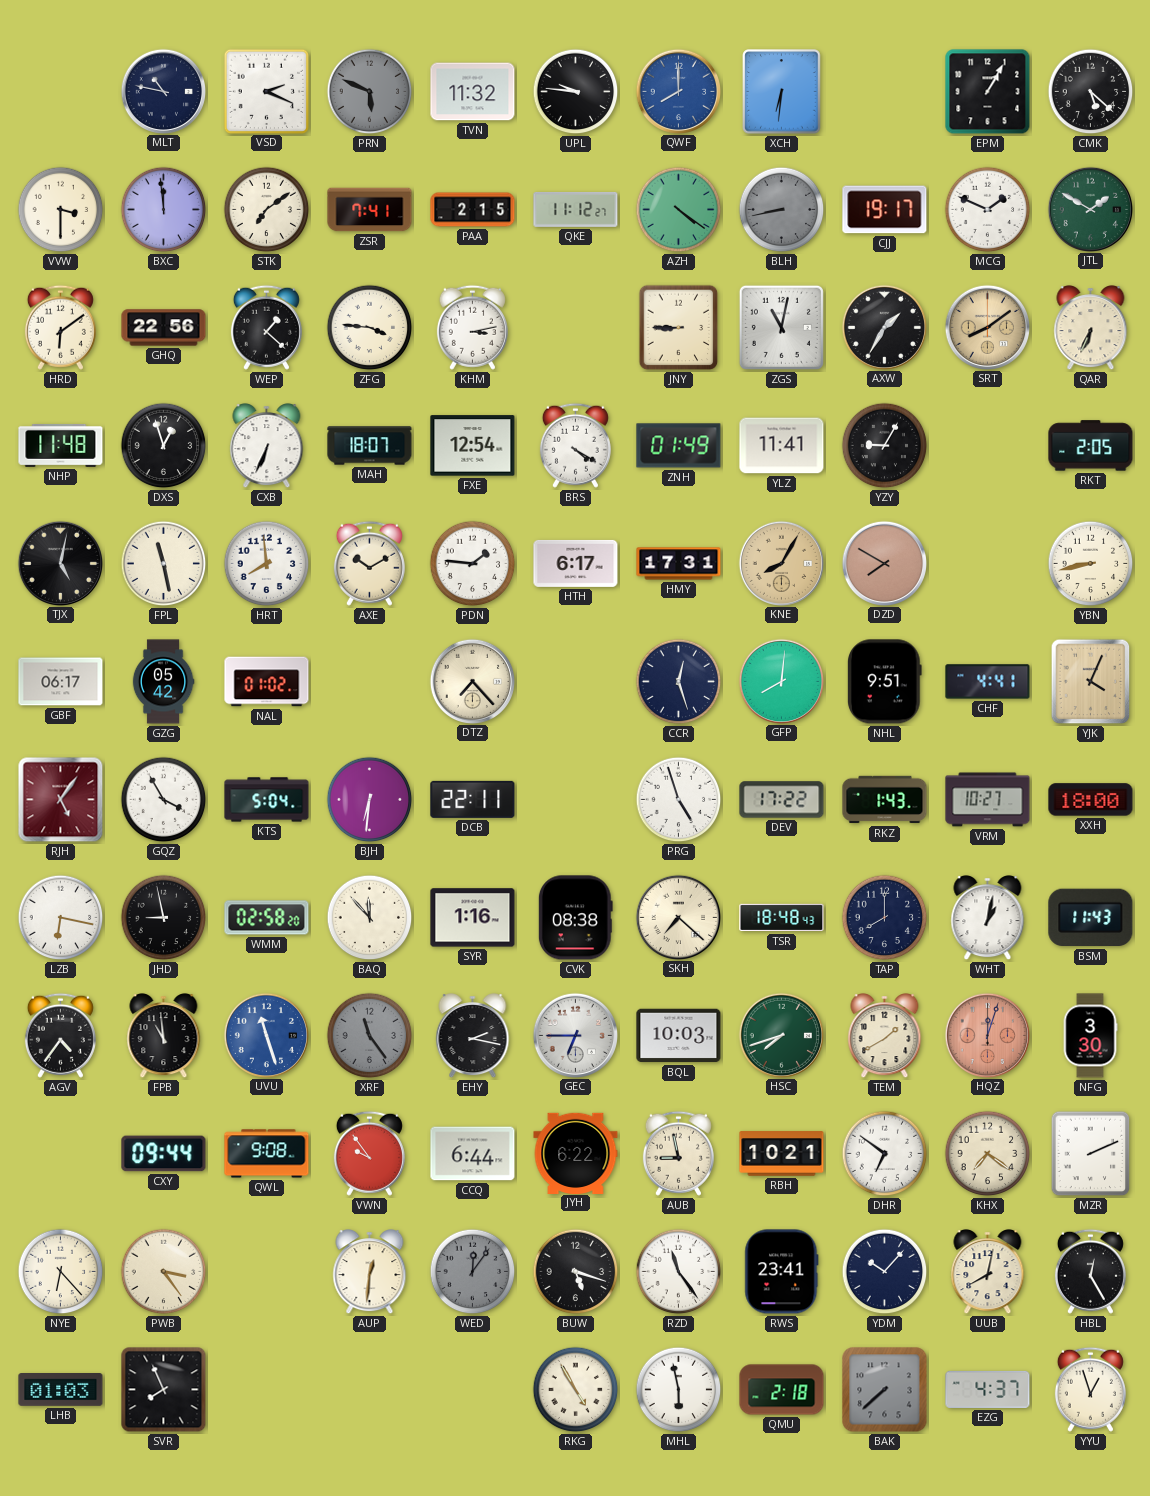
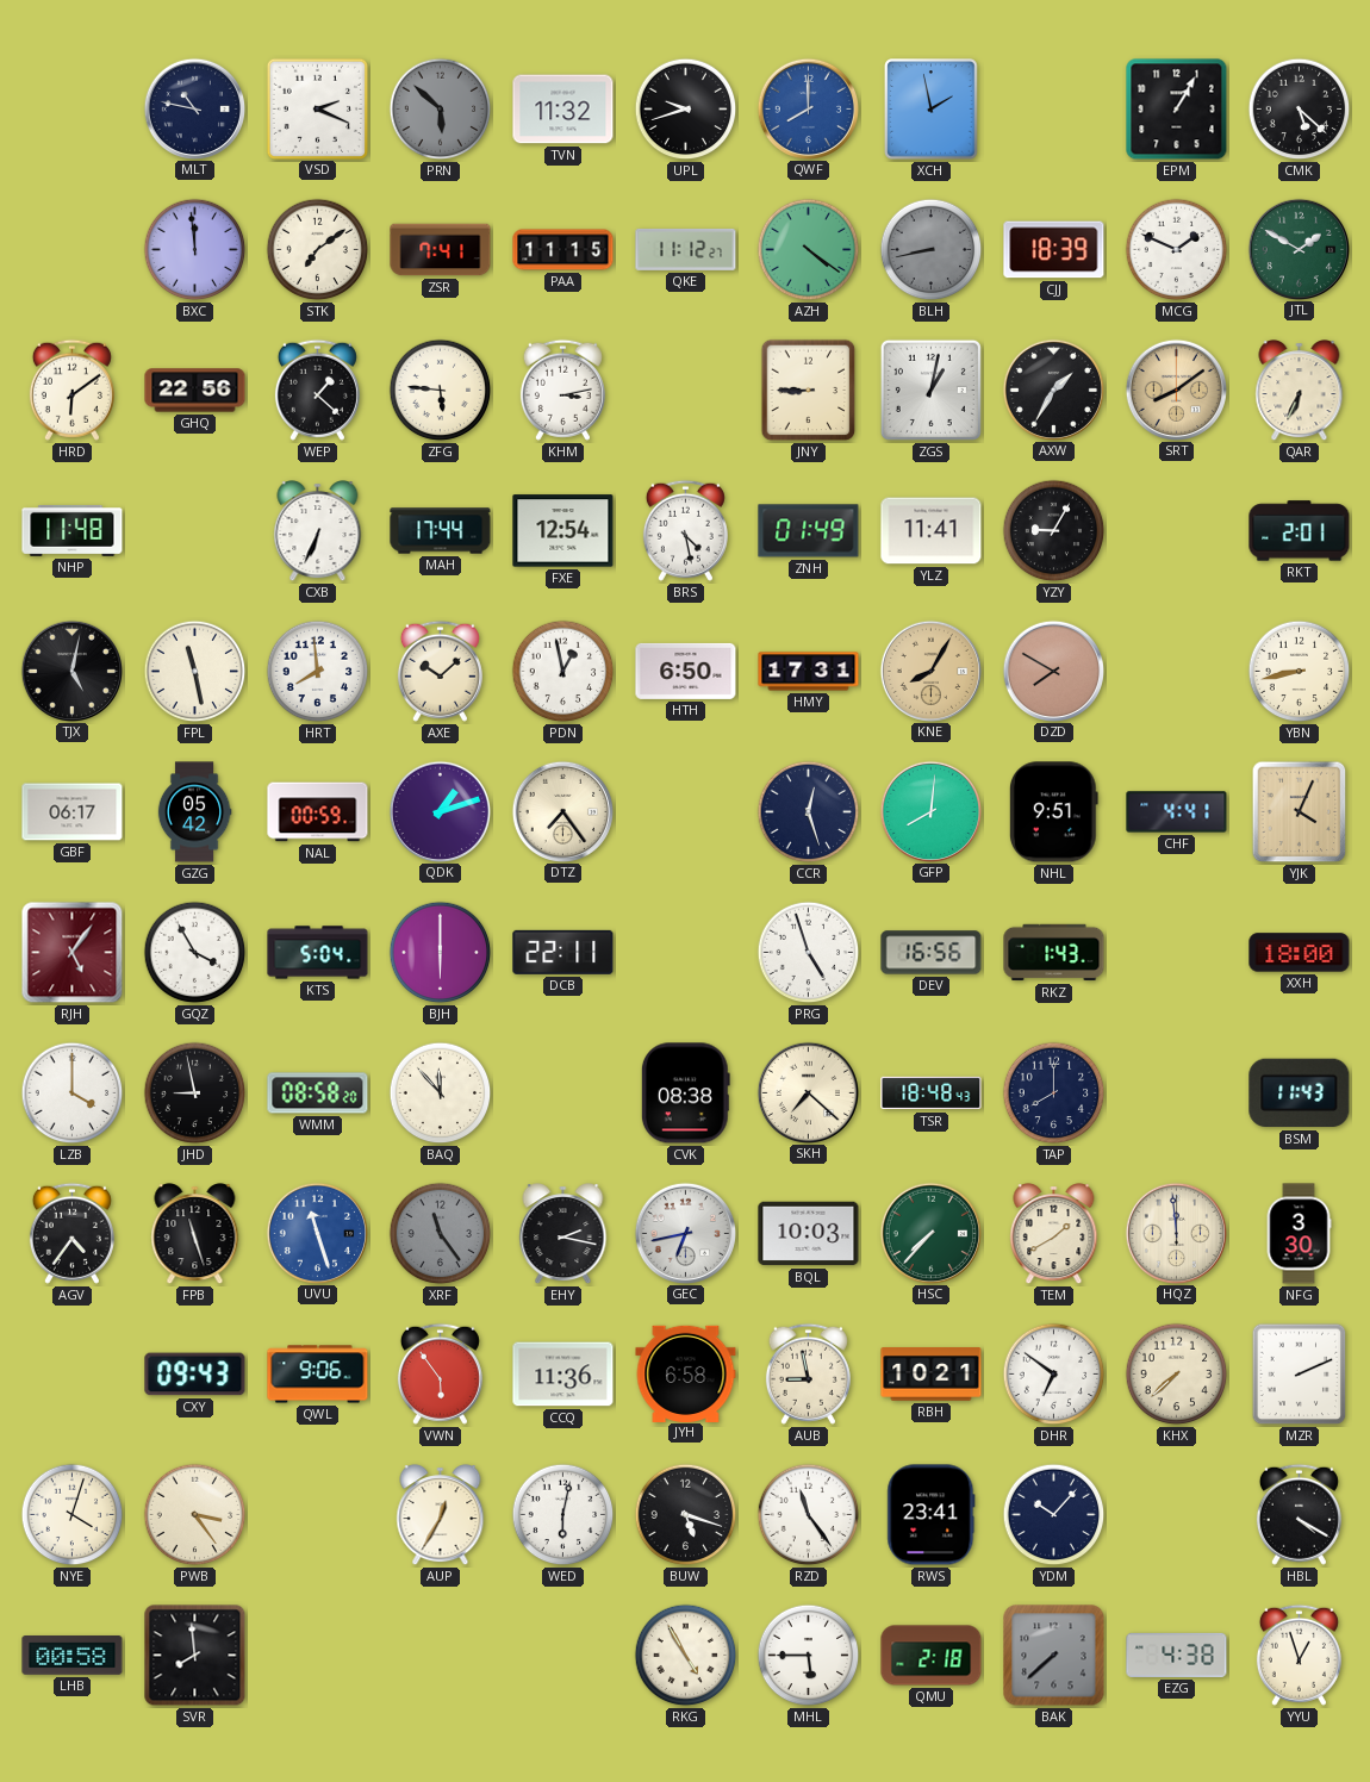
PRN: 5:49 -> 5:52 (441, 110)
UPL: 9:46 -> 9:42 (686, 110)
XCH: 6:31 -> 1:58 (932, 110)
VVW: 3:30 -> none (61, 210)
PAA: 2:15 -> 11:15 (563, 250)
CJJ: 19:17 -> 18:39 (1054, 250)
ZFG: 3:46 -> 5:46 (441, 391)
ZGS: 11:02 -> 1:02 (930, 390)
DXS: 12:57 -> none (164, 446)
MAH: 18:07 -> 17:44 (441, 531)
BRS: 4:20 -> 4:28 (685, 530)
RKT: 2:05 -> 2:01 (1300, 531)
AXE: 10:10 -> 10:08 (440, 671)
PDN: 1:46 -> 12:58 (563, 672)
HTH: 6:17 -> 6:50 (686, 671)
NAL: 01:02 -> 00:59 (318, 812)
QDK: none -> 1:12 (440, 811)
DTZ: 7:23 -> 7:24 (562, 811)
BJH: 6:31 -> 6:00 (441, 953)
DEV: 17:22 -> 16:56 (932, 953)
VRM: 10:27 -> none (988, 800)
LZB: 6:17 -> 4:00 (73, 1093)
WMM: 02:58 -> 08:58 (318, 1093)
SYR: 1:16 -> none (473, 918)
WHT: 1:02 -> none (988, 918)
FPB: 10:59 -> 11:27 (195, 1234)
GEC: 6:45 -> 6:43 (685, 1233)
HSC: 7:42 -> 7:37 (930, 1233)
HQZ: 12:03 -> 11:59 (1176, 1233)
HQZ dial: salmon -> cream (1176, 1233)
CXY: 09:44 -> 09:43 (195, 1375)
QWL: 9:08 -> 9:06 (318, 1375)
VWN: 9:54 -> 5:54 (440, 1373)
CCQ: 6:44 -> 11:36 (563, 1375)
JYH: 6:22 -> 6:58 (686, 1373)
KHX: 7:21 -> 7:38 (1177, 1375)
NYE: 6:23 -> 4:03 (73, 1515)
AUP: 12:31 -> 12:35 (441, 1515)
WED: 12:06 -> 6:02 (563, 1515)
WED dial: grey -> white (563, 1515)
UUB: 8:02 -> none (988, 1272)
HBL: 12:25 -> 4:20 (1299, 1514)
LHB: 01:03 -> 00:58 (73, 1656)
SVR: 7:56 -> 7:59 (195, 1656)
MHL: 5:58 -> 5:45 (809, 1656)
EZG: 4:37 -> 4:38 (1177, 1655)
